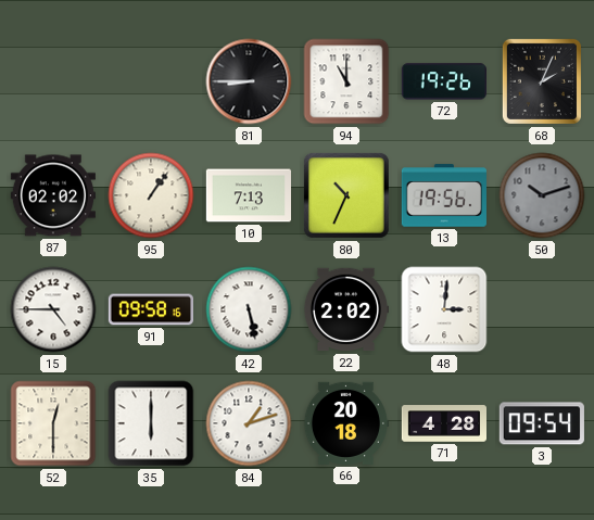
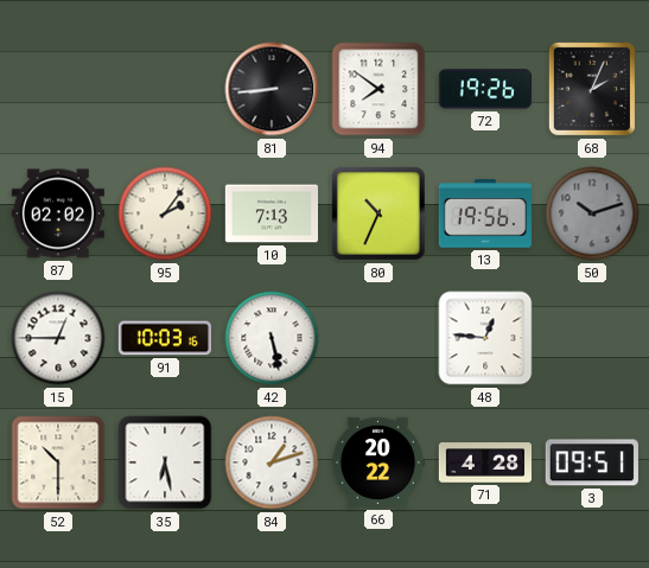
81: 8:45 -> 8:44 (272, 89)
94: 11:00 -> 7:51 (378, 89)
95: 1:06 -> 2:06 (165, 213)
15: 4:45 -> 12:45 (58, 338)
91: 09:58 -> 10:03 (164, 338)
22: 2:02 -> none (345, 309)
48: 3:01 -> 12:46 (485, 338)
52: 12:30 -> 10:30 (58, 462)
35: 6:00 -> 6:28 (165, 462)
66: 20:18 -> 20:22 (377, 462)
3: 09:54 -> 09:51 (592, 462)
